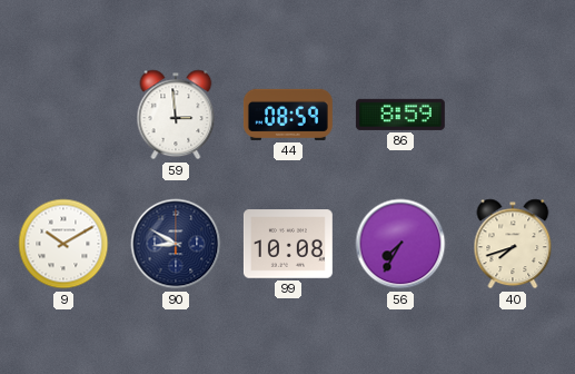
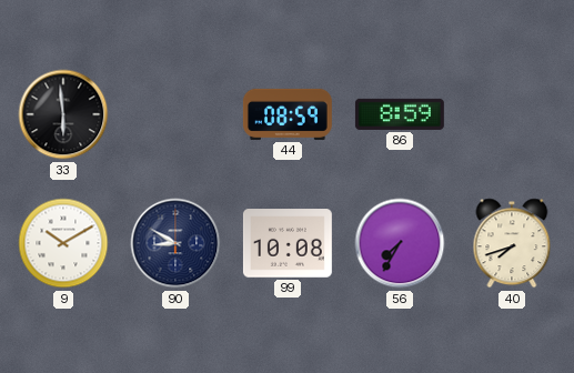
33: none -> 5:59 (63, 114)
59: 2:59 -> none (176, 115)
